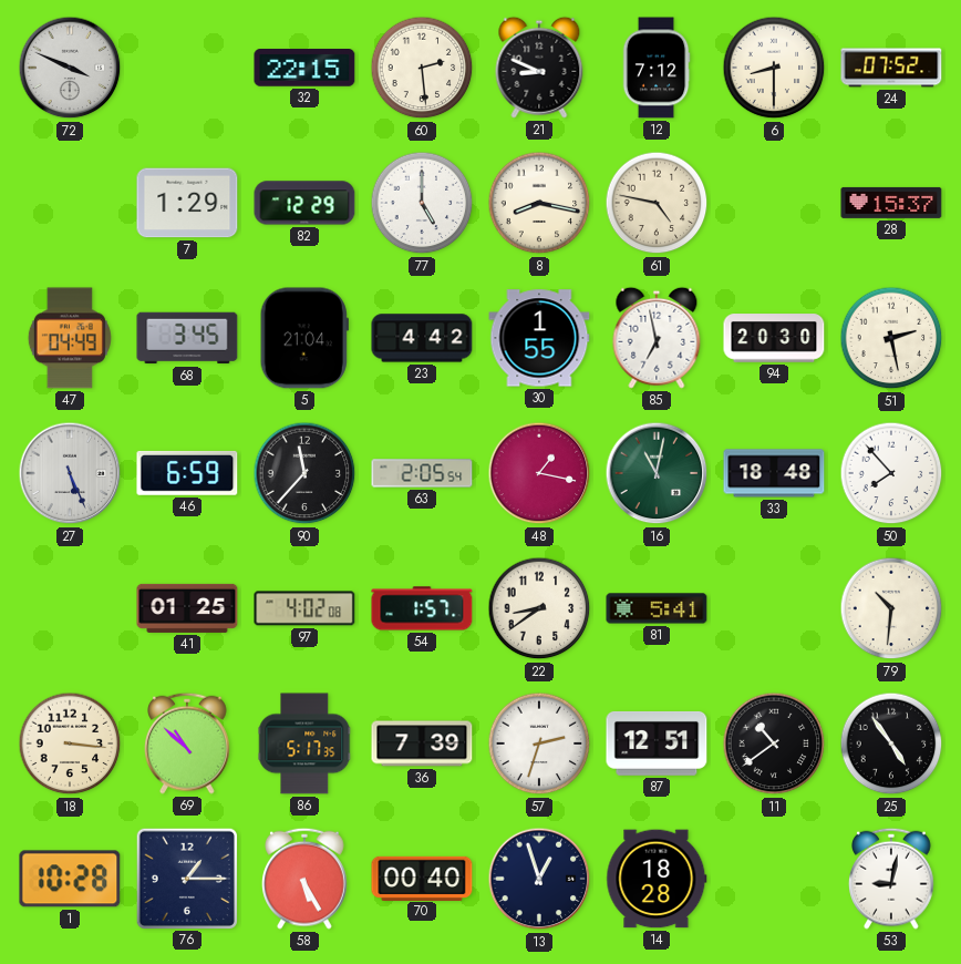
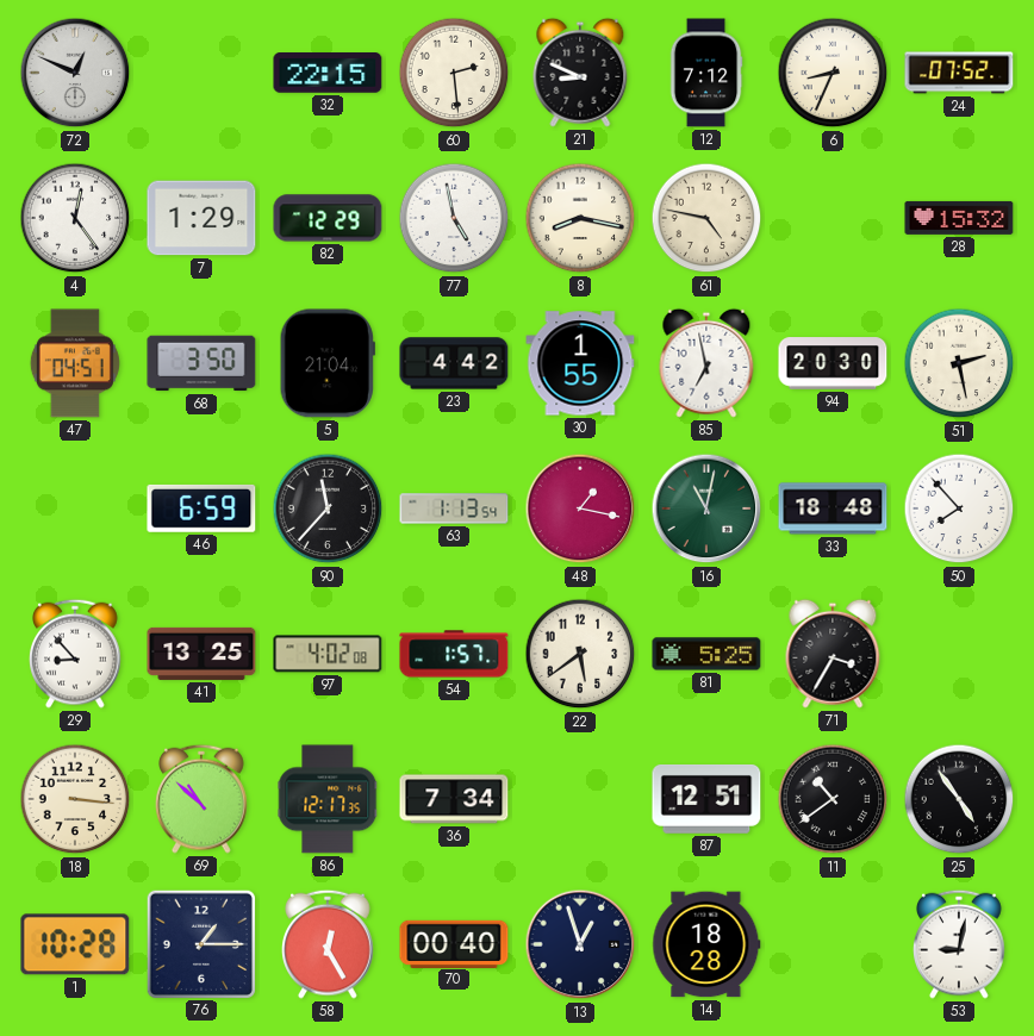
72: 3:49 -> 12:49 (75, 73)
6: 8:30 -> 8:34 (833, 73)
4: none -> 12:24 (75, 218)
77: 5:00 -> 4:58 (454, 218)
28: 15:37 -> 15:32 (959, 218)
47: 04:49 -> 04:51 (75, 363)
68: 3:45 -> 3:50 (201, 363)
27: 5:26 -> none (70, 473)
63: 2:05 -> 1:13 (454, 508)
29: none -> 8:53 (76, 654)
41: 01:25 -> 13:25 (201, 654)
22: 8:39 -> 5:39 (580, 654)
81: 5:41 -> 5:25 (706, 654)
71: none -> 3:35 (833, 654)
79: 10:31 -> none (891, 608)
86: 5:17 -> 12:17 (328, 799)
36: 7:39 -> 7:34 (454, 799)
57: 2:33 -> none (539, 743)
58: 5:25 -> 12:25 (329, 944)
